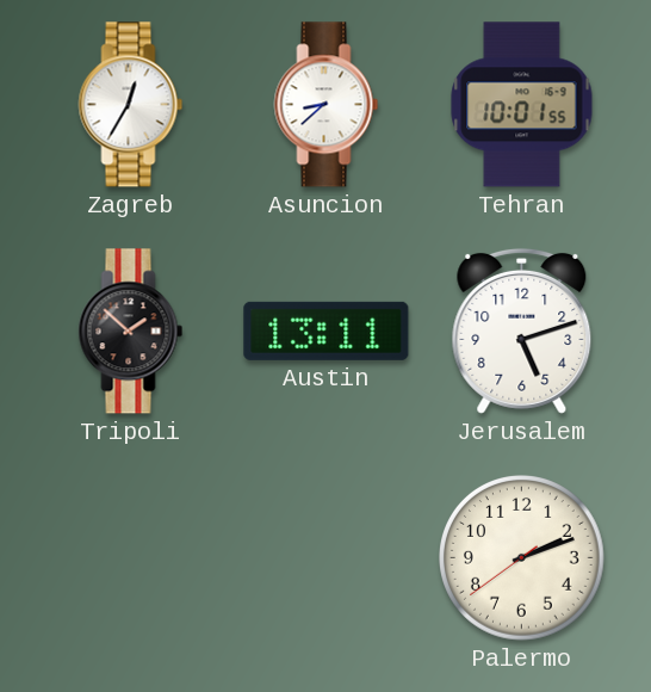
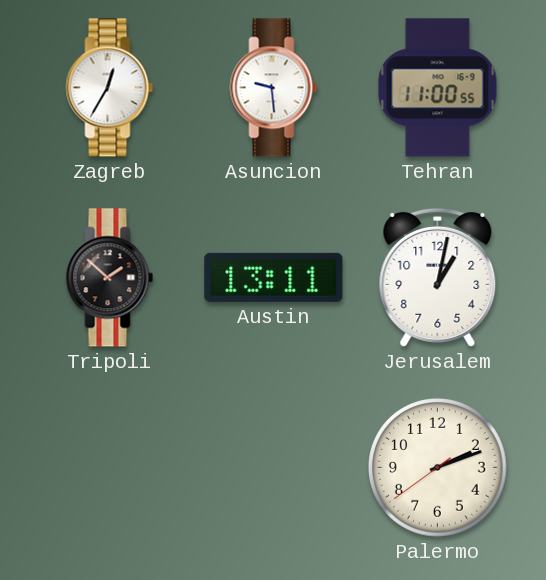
Asuncion: 8:38 -> 9:29 (274, 88)
Tehran: 10:01 -> 11:00 (438, 88)
Jerusalem: 5:12 -> 1:02 (438, 277)
